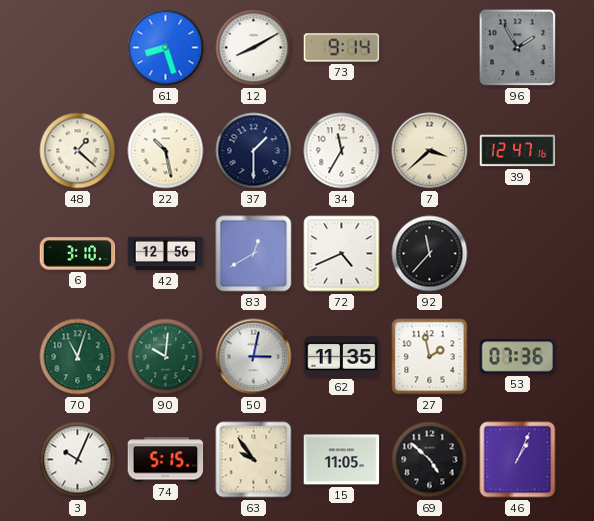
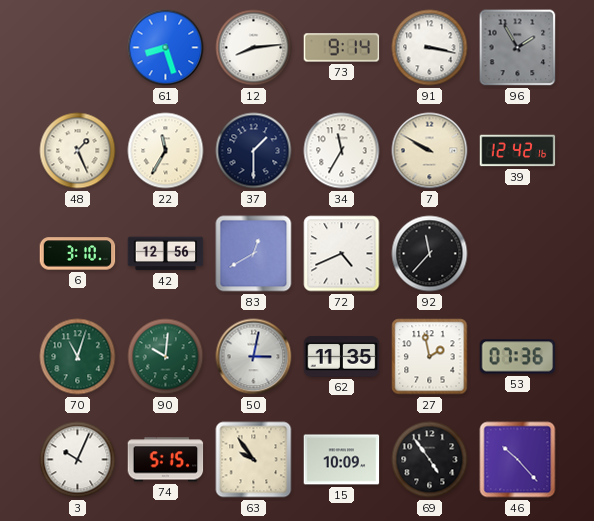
12: 8:10 -> 8:14 (254, 48)
91: none -> 3:17 (430, 48)
48: 1:22 -> 1:26 (78, 151)
22: 10:28 -> 11:35 (166, 151)
7: 3:38 -> 9:50 (430, 151)
39: 12:47 -> 12:42 (518, 151)
15: 11:05 -> 10:09 (342, 460)
69: 4:52 -> 4:54 (430, 460)
46: 1:04 -> 10:23 (518, 460)
